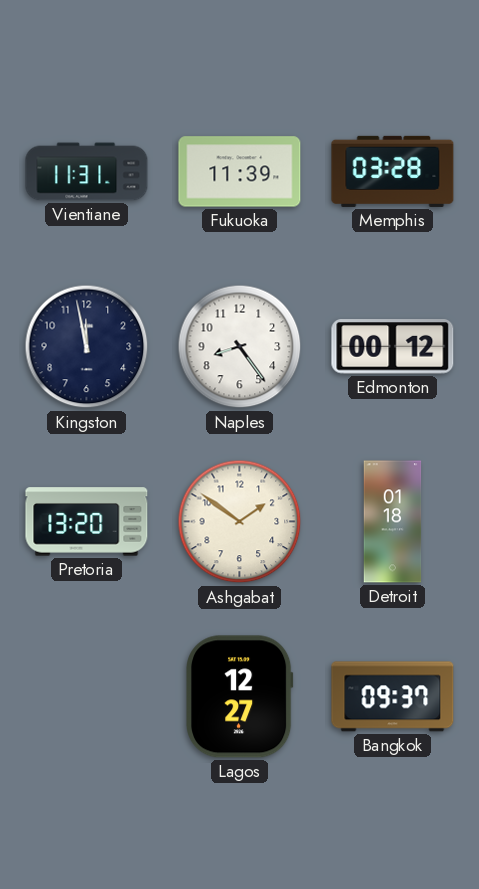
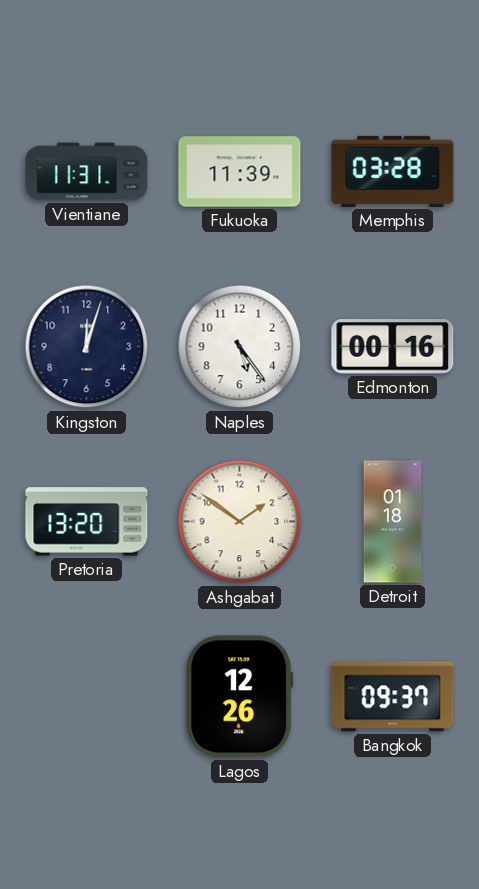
Kingston: 11:58 -> 12:03 (87, 347)
Naples: 8:24 -> 5:24 (240, 347)
Edmonton: 00:12 -> 00:16 (393, 347)
Lagos: 12:27 -> 12:26 (240, 697)
